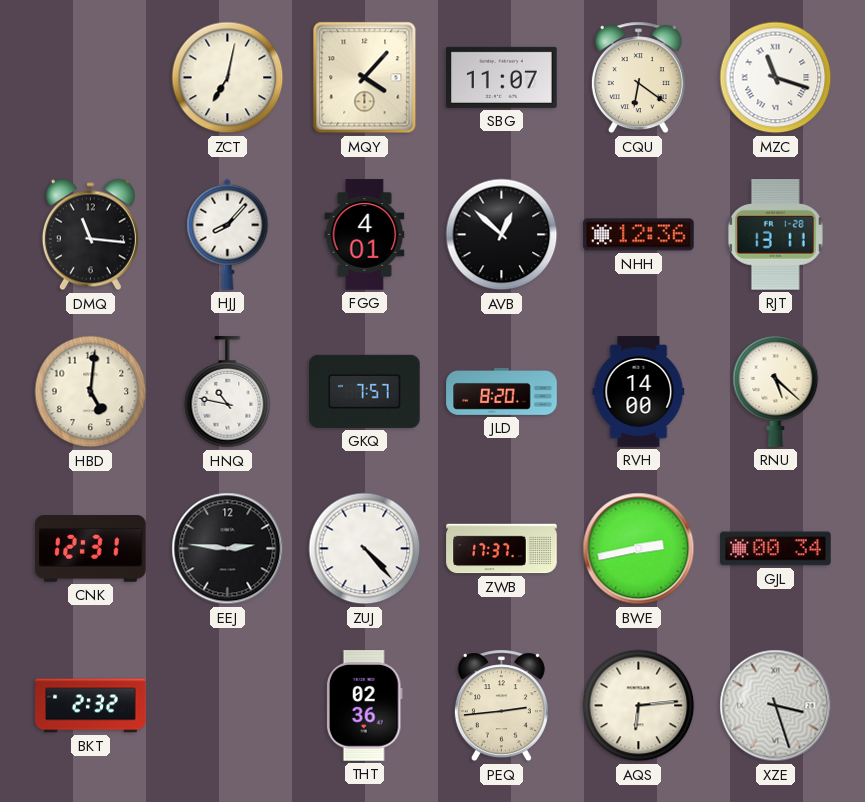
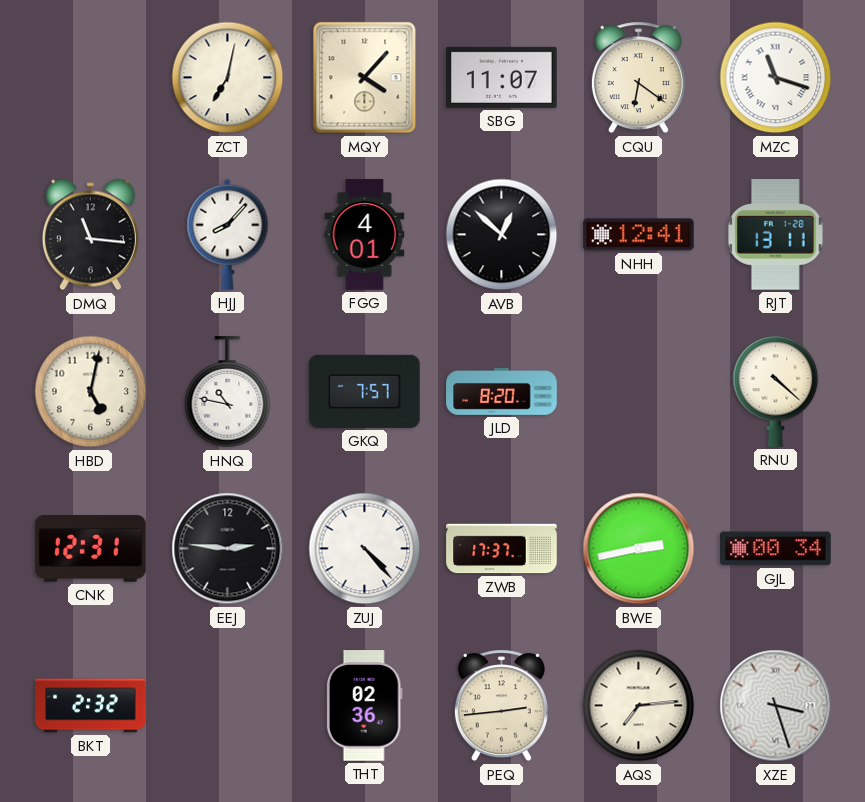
NHH: 12:36 -> 12:41 (639, 235)
HBD: 5:01 -> 5:02 (91, 392)
RVH: 14:00 -> none (639, 392)
RNU: 5:22 -> 4:22 (776, 391)
AQS: 6:14 -> 7:14 (639, 706)
